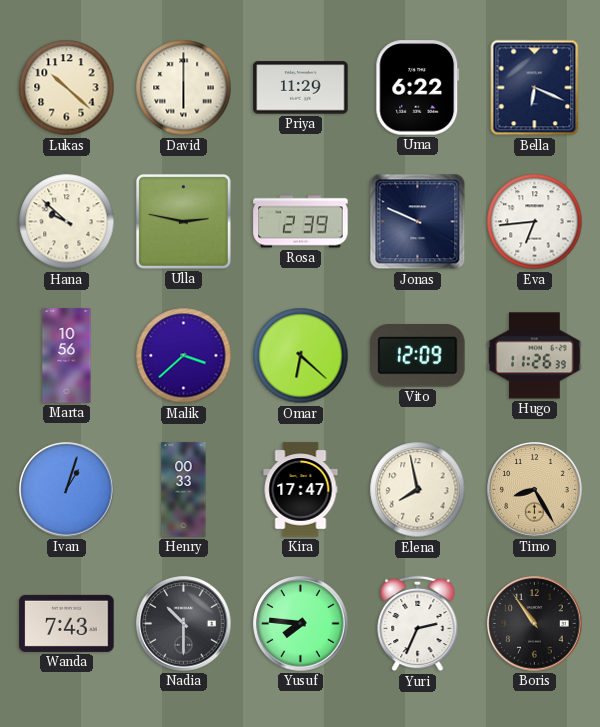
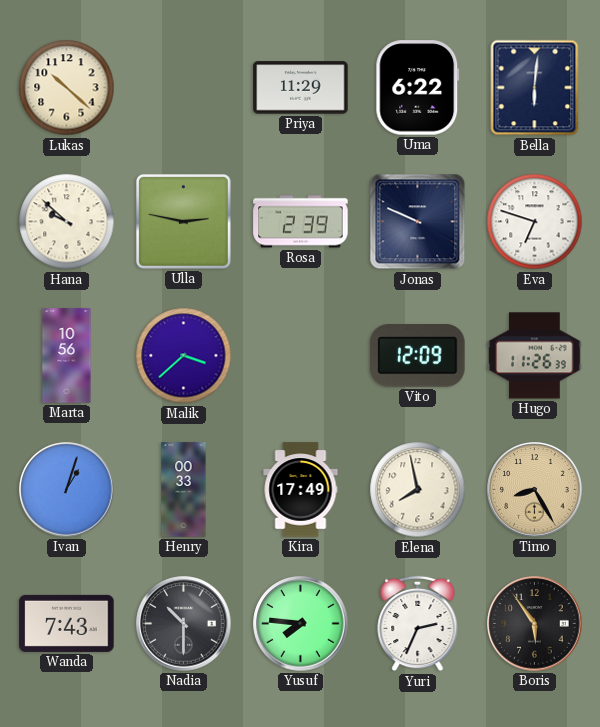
David: 6:00 -> none (184, 88)
Bella: 6:19 -> 6:01 (535, 88)
Eva: 6:44 -> 6:48 (535, 222)
Omar: 6:22 -> none (301, 356)
Kira: 17:47 -> 17:49 (301, 490)
Boris: 10:54 -> 5:54 (535, 624)
